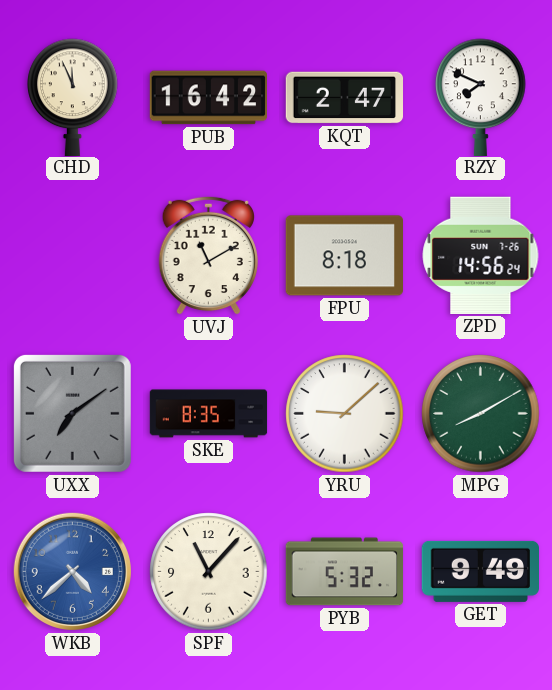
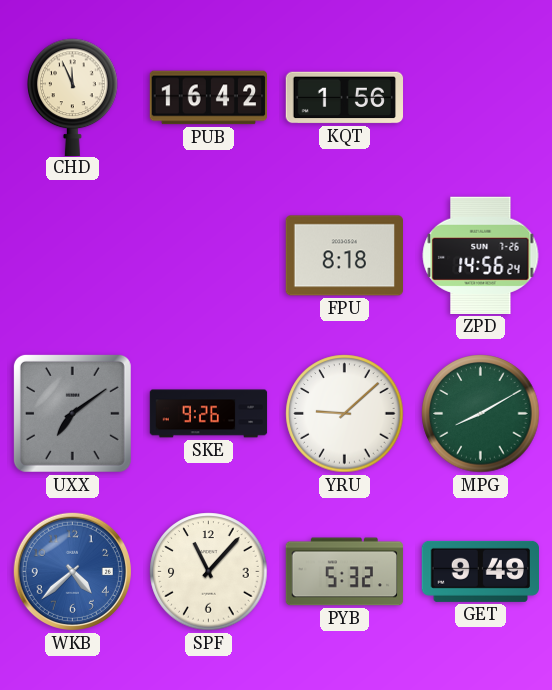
KQT: 2:47 -> 1:56 (345, 98)
RZY: 7:49 -> none (481, 97)
UVJ: 11:10 -> none (208, 255)
SKE: 8:35 -> 9:26 (209, 414)
